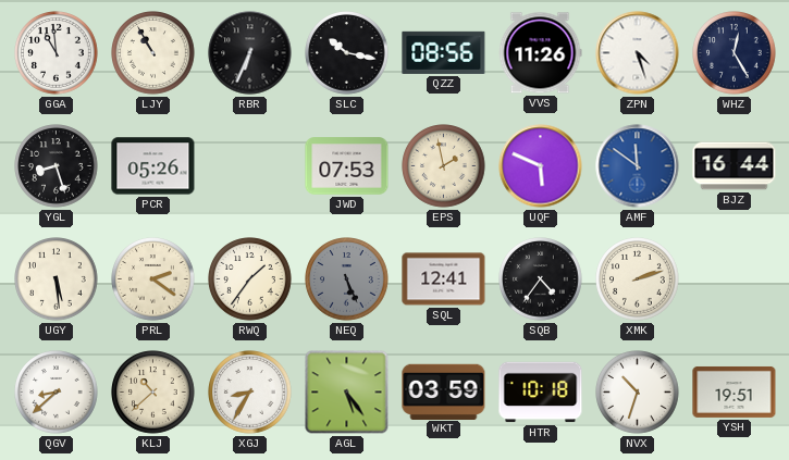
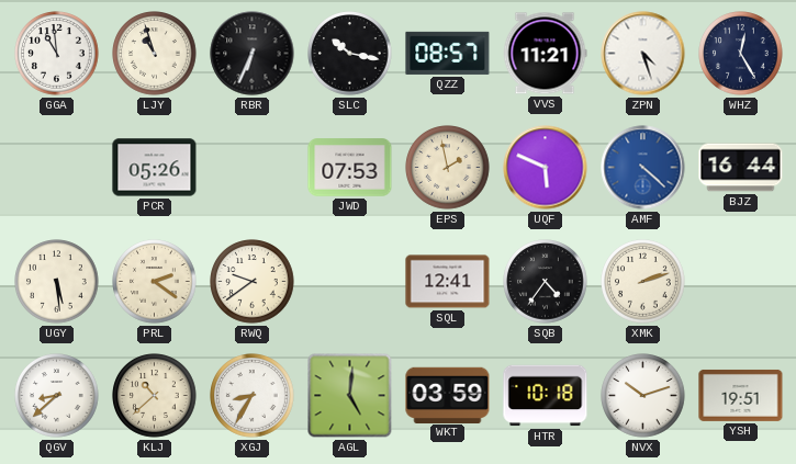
LJY: 10:55 -> 10:57 (155, 54)
QZZ: 08:56 -> 08:57 (448, 53)
VVS: 11:26 -> 11:21 (545, 54)
YGL: 8:27 -> none (57, 166)
AMF: 11:51 -> 4:22 (643, 168)
RWQ: 1:36 -> 9:39 (253, 282)
NEQ: 5:26 -> none (347, 279)
AGL: 5:24 -> 5:01 (350, 396)
NVX: 10:33 -> 10:12 (643, 396)
